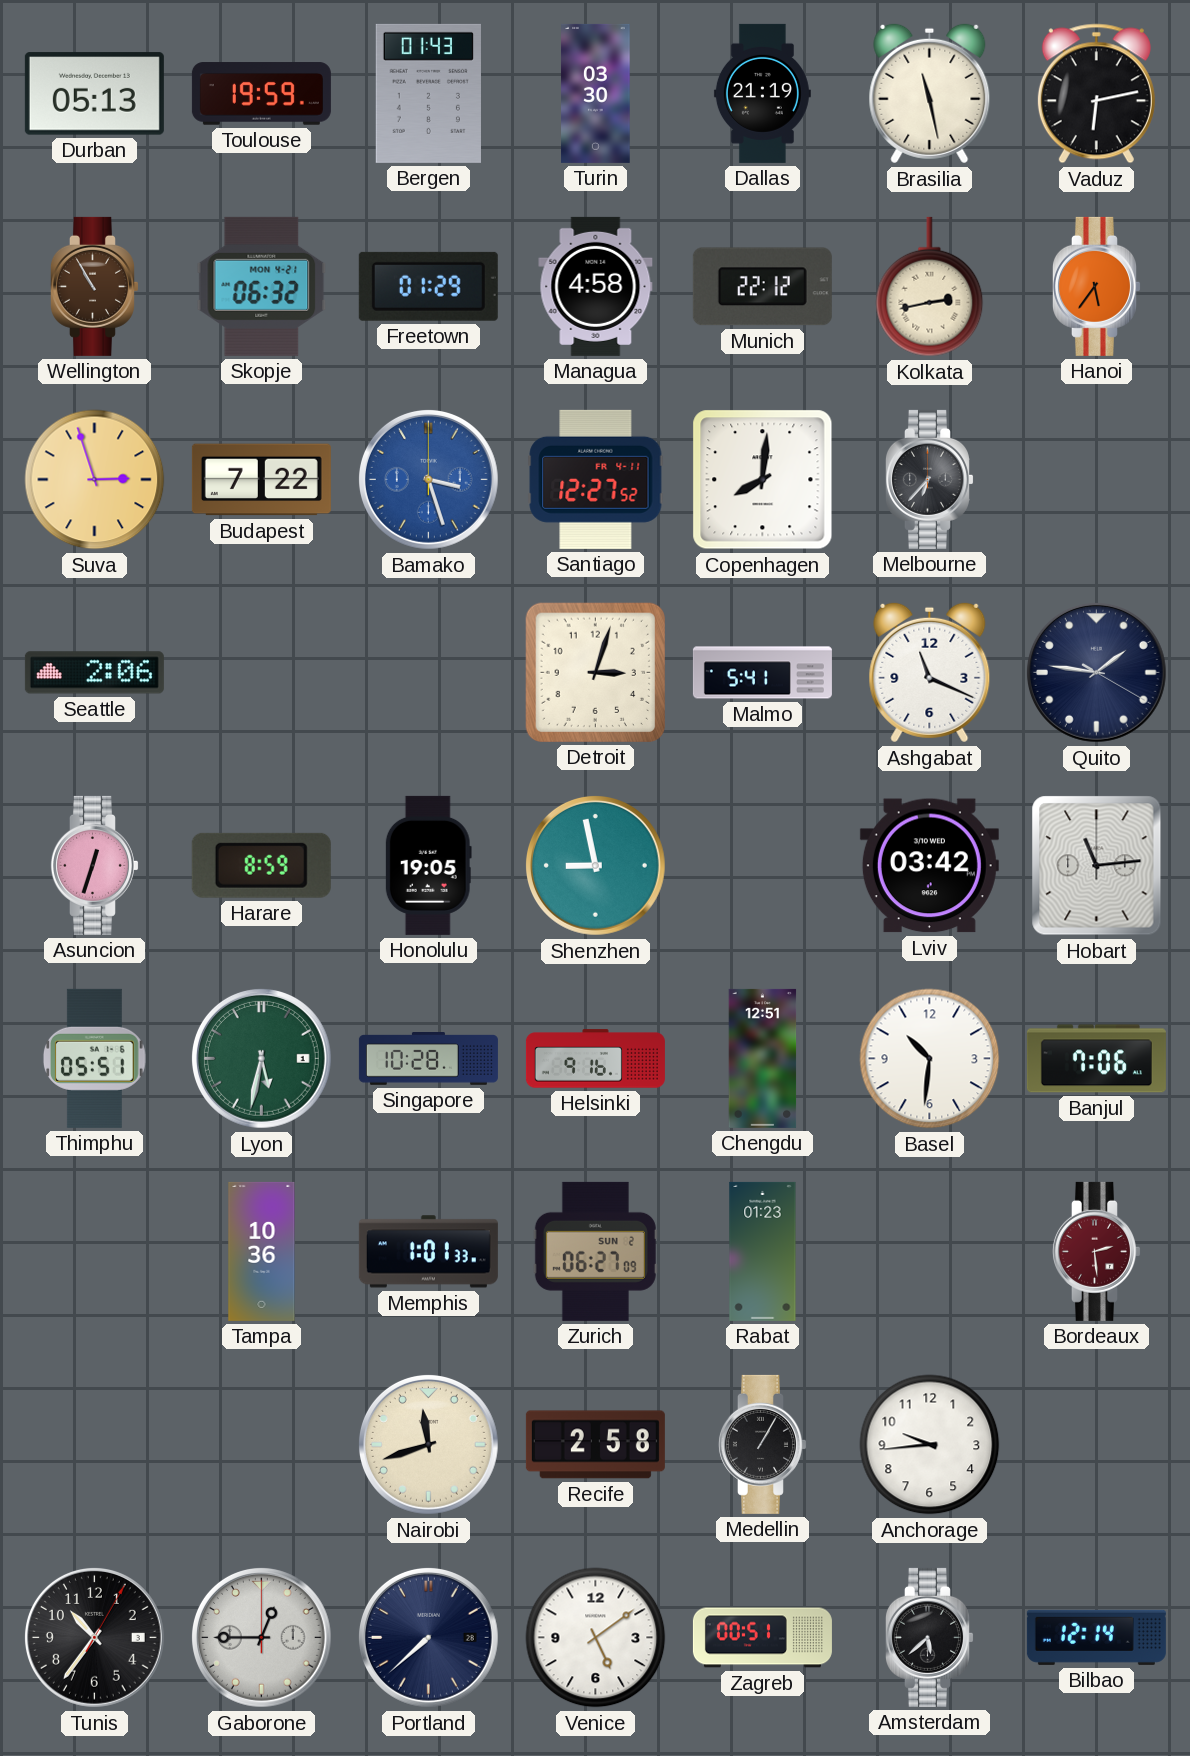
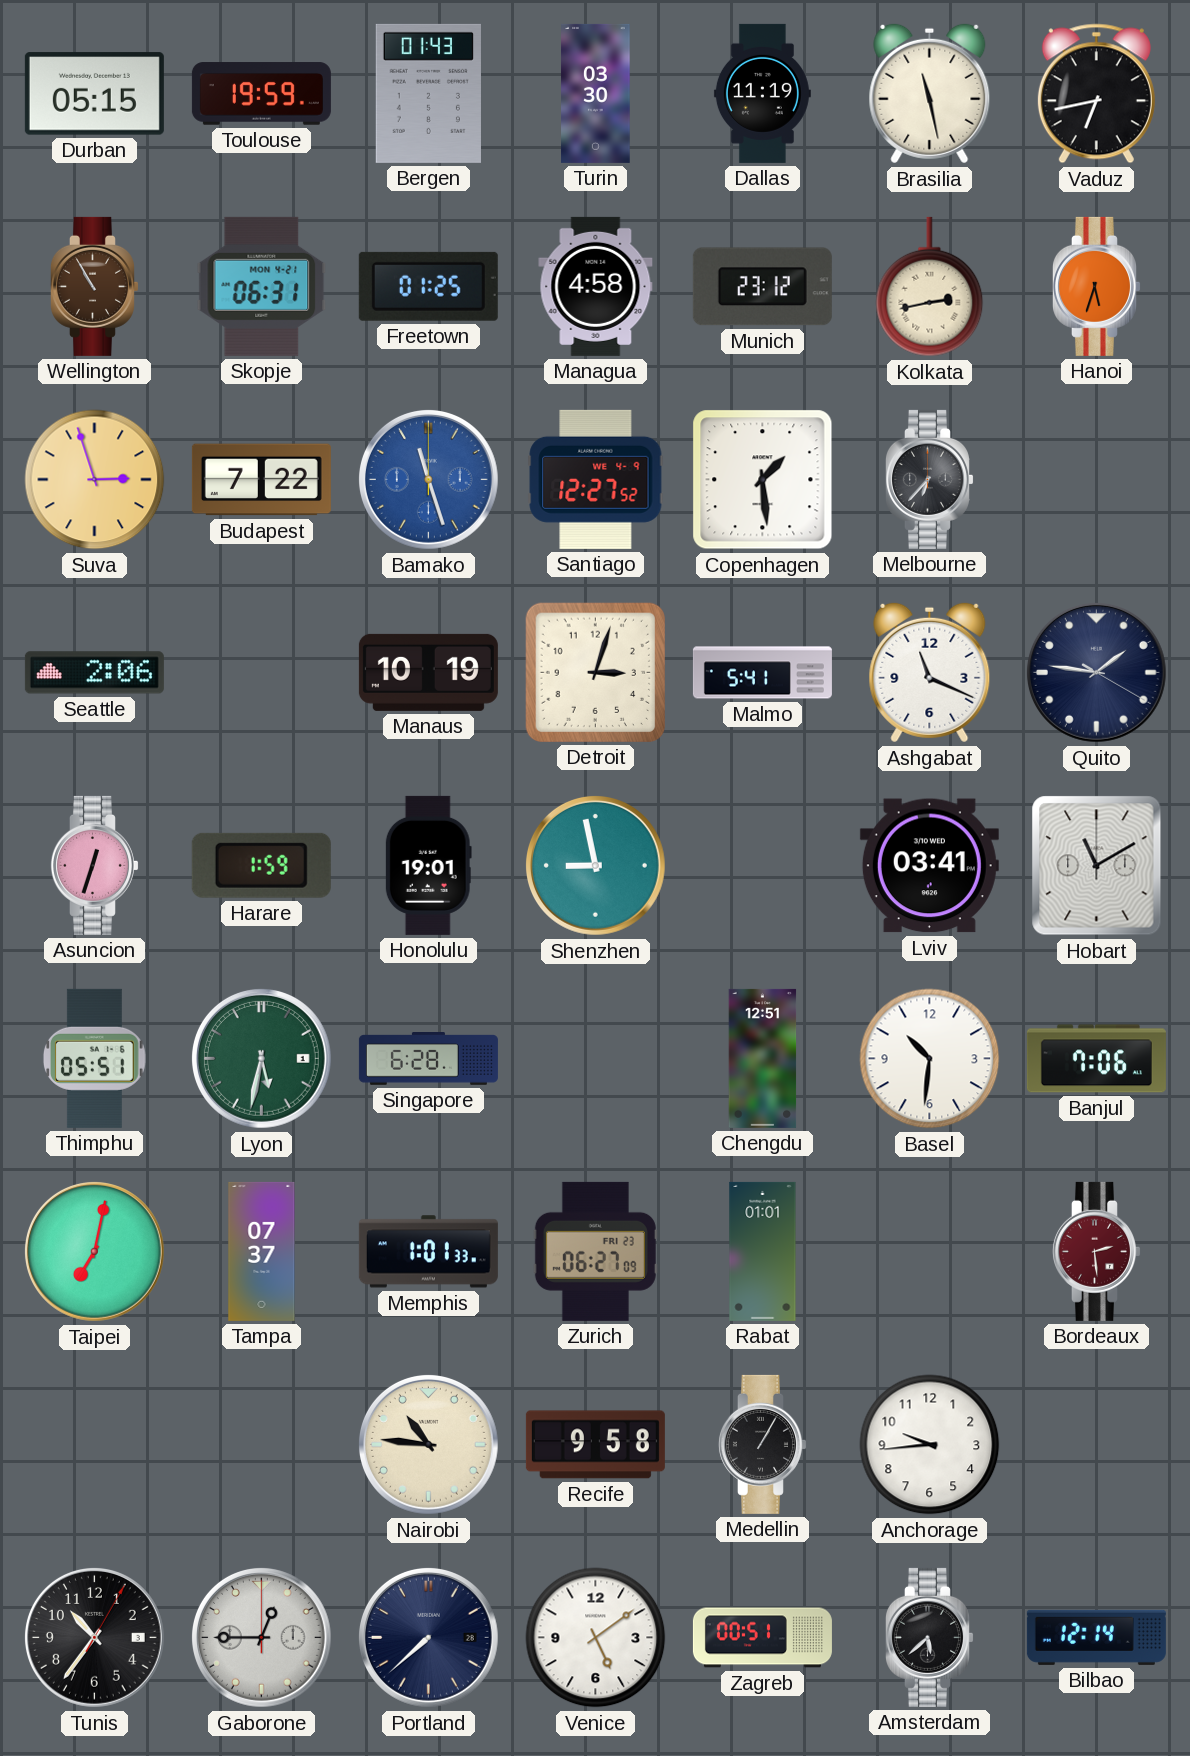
Durban: 05:13 -> 05:15 (94, 94)
Dallas: 21:19 -> 11:19 (762, 93)
Vaduz: 6:13 -> 6:43 (1096, 94)
Skopje: 06:32 -> 06:31 (262, 286)
Freetown: 01:29 -> 01:25 (428, 286)
Munich: 22:12 -> 23:12 (762, 287)
Hanoi: 5:36 -> 5:33 (1096, 286)
Bamako: 3:27 -> 11:27 (428, 479)
Santiago date: FR 4-11 -> WE 4-9 (596, 479)
Copenhagen: 8:01 -> 1:29 (763, 480)
Manaus: none -> 10:19 (428, 672)
Harare: 8:59 -> 1:59 (261, 865)
Honolulu: 19:05 -> 19:01 (428, 865)
Lviv: 03:42 -> 03:41 (929, 866)
Hobart: 11:14 -> 11:10 (1097, 866)
Singapore: 10:28 -> 6:28 (428, 1059)
Helsinki: 9:16 -> none (595, 1059)
Taipei: none -> 7:02 (94, 1251)
Tampa: 10:36 -> 07:37 (262, 1251)
Zurich date: SUN 2 -> FRI 23 (595, 1251)
Rabat: 01:23 -> 01:01 (763, 1251)
Nairobi: 11:42 -> 10:46 (428, 1444)
Recife: 2:58 -> 9:58 (595, 1445)
